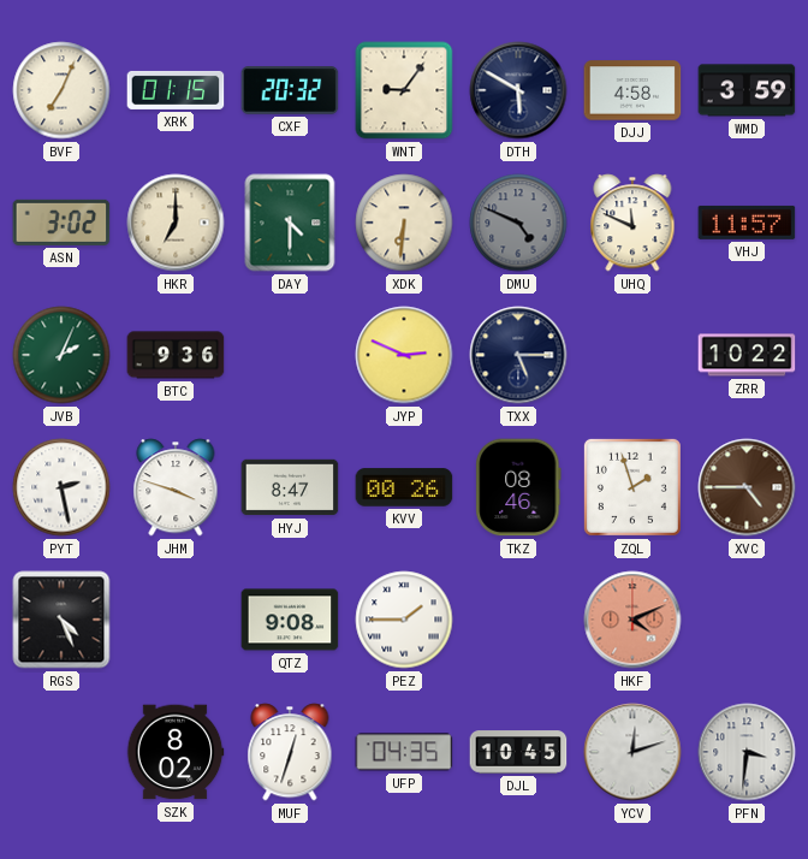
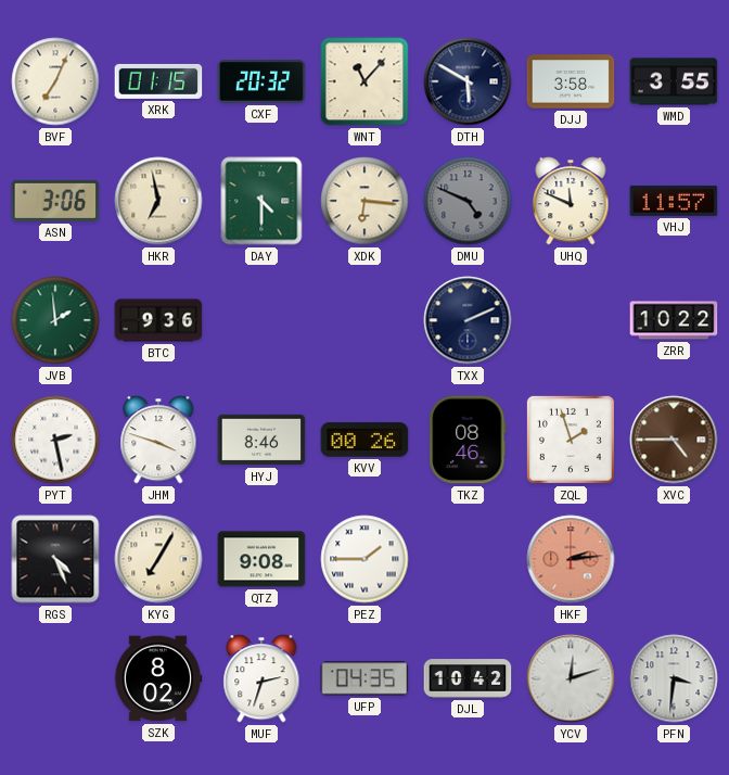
WNT: 9:06 -> 11:07 (364, 81)
DJJ: 4:58 -> 3:58 (571, 81)
WMD: 3:59 -> 3:55 (674, 81)
ASN: 3:02 -> 3:06 (55, 201)
HKR: 7:00 -> 6:58 (158, 201)
XDK: 6:31 -> 6:16 (364, 201)
JVB: 2:04 -> 1:59 (55, 320)
JYP: 2:49 -> none (404, 355)
TXX: 5:15 -> 2:11 (468, 320)
HYJ: 8:47 -> 8:46 (261, 440)
KYG: none -> 7:05 (158, 559)
HKF: 4:11 -> 2:14 (571, 559)
MUF: 12:33 -> 2:33 (261, 678)
DJL: 10:45 -> 10:42 (468, 678)
